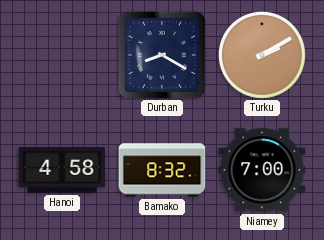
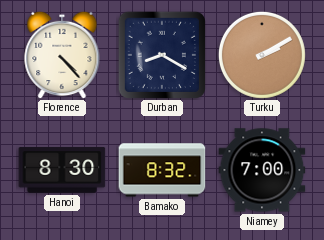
Florence: none -> 4:23 (62, 55)
Hanoi: 4:58 -> 8:30 (62, 170)
